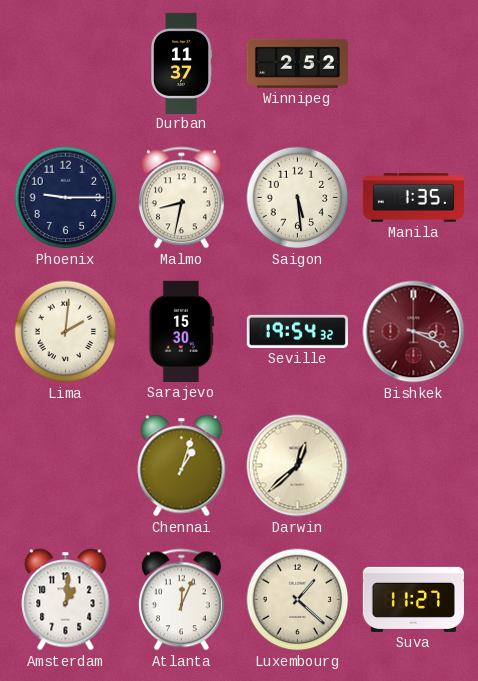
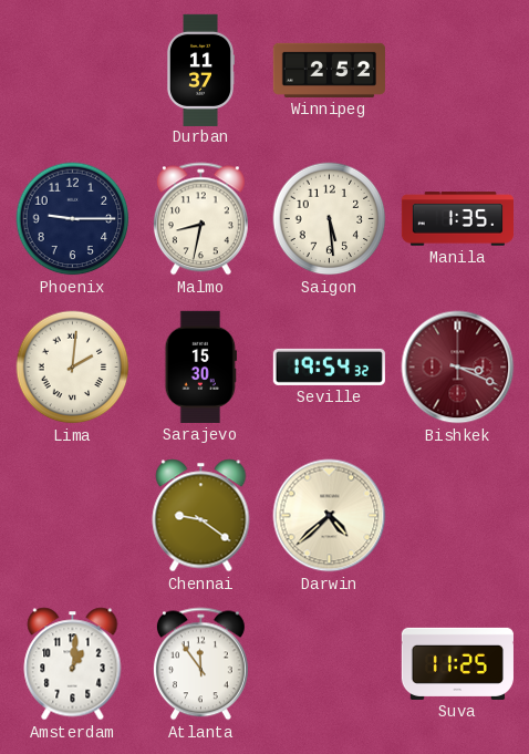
Chennai: 1:03 -> 9:21 (201, 516)
Darwin: 12:38 -> 4:38 (330, 516)
Atlanta: 12:04 -> 11:54 (200, 664)
Luxembourg: 1:22 -> none (298, 600)
Suva: 11:27 -> 11:25 (457, 663)
